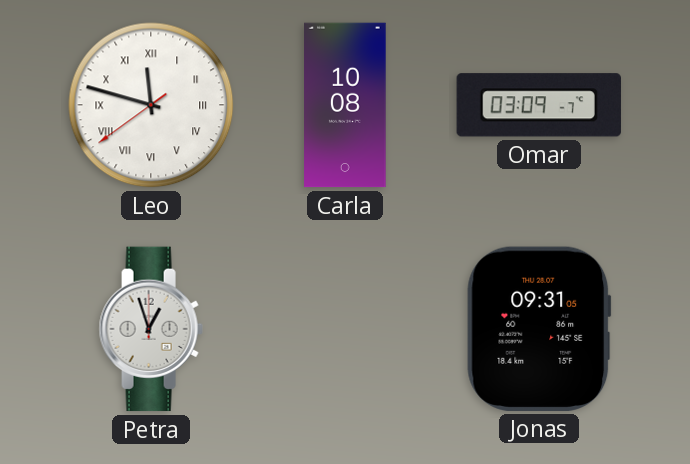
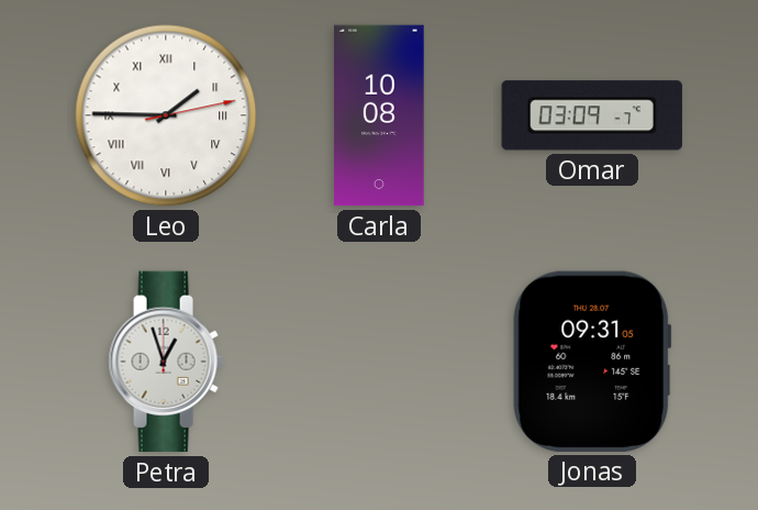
Leo: 11:47 -> 1:45 (166, 115)
